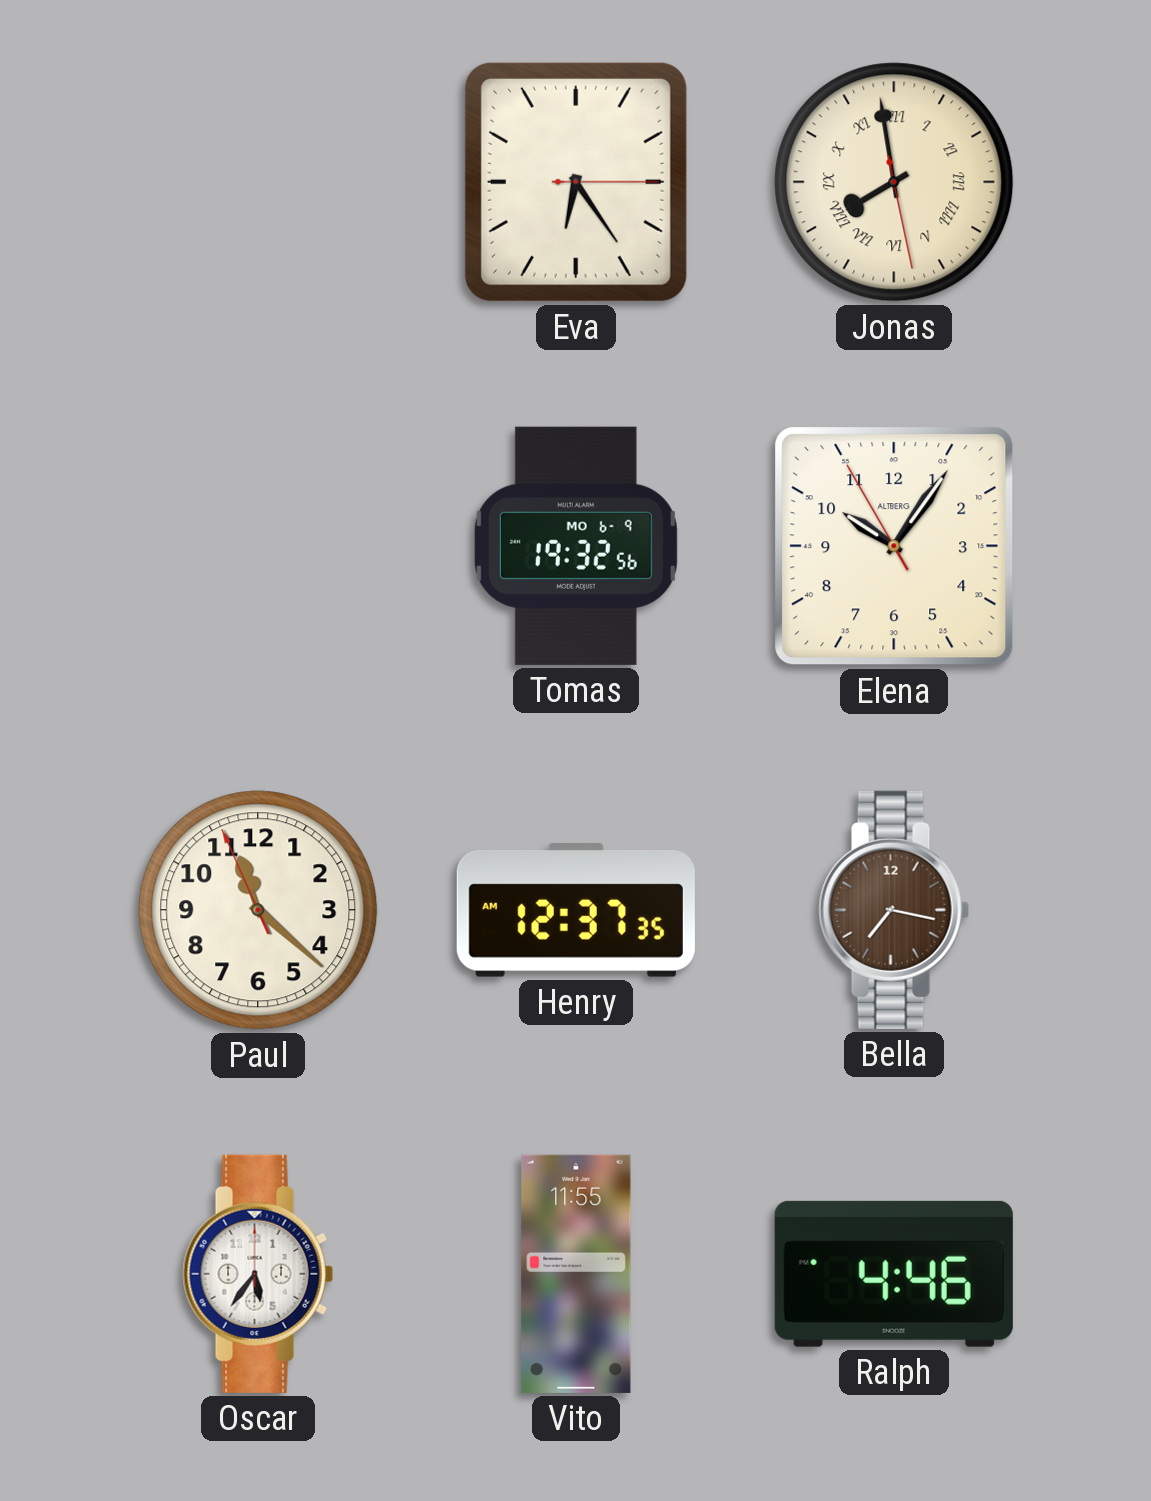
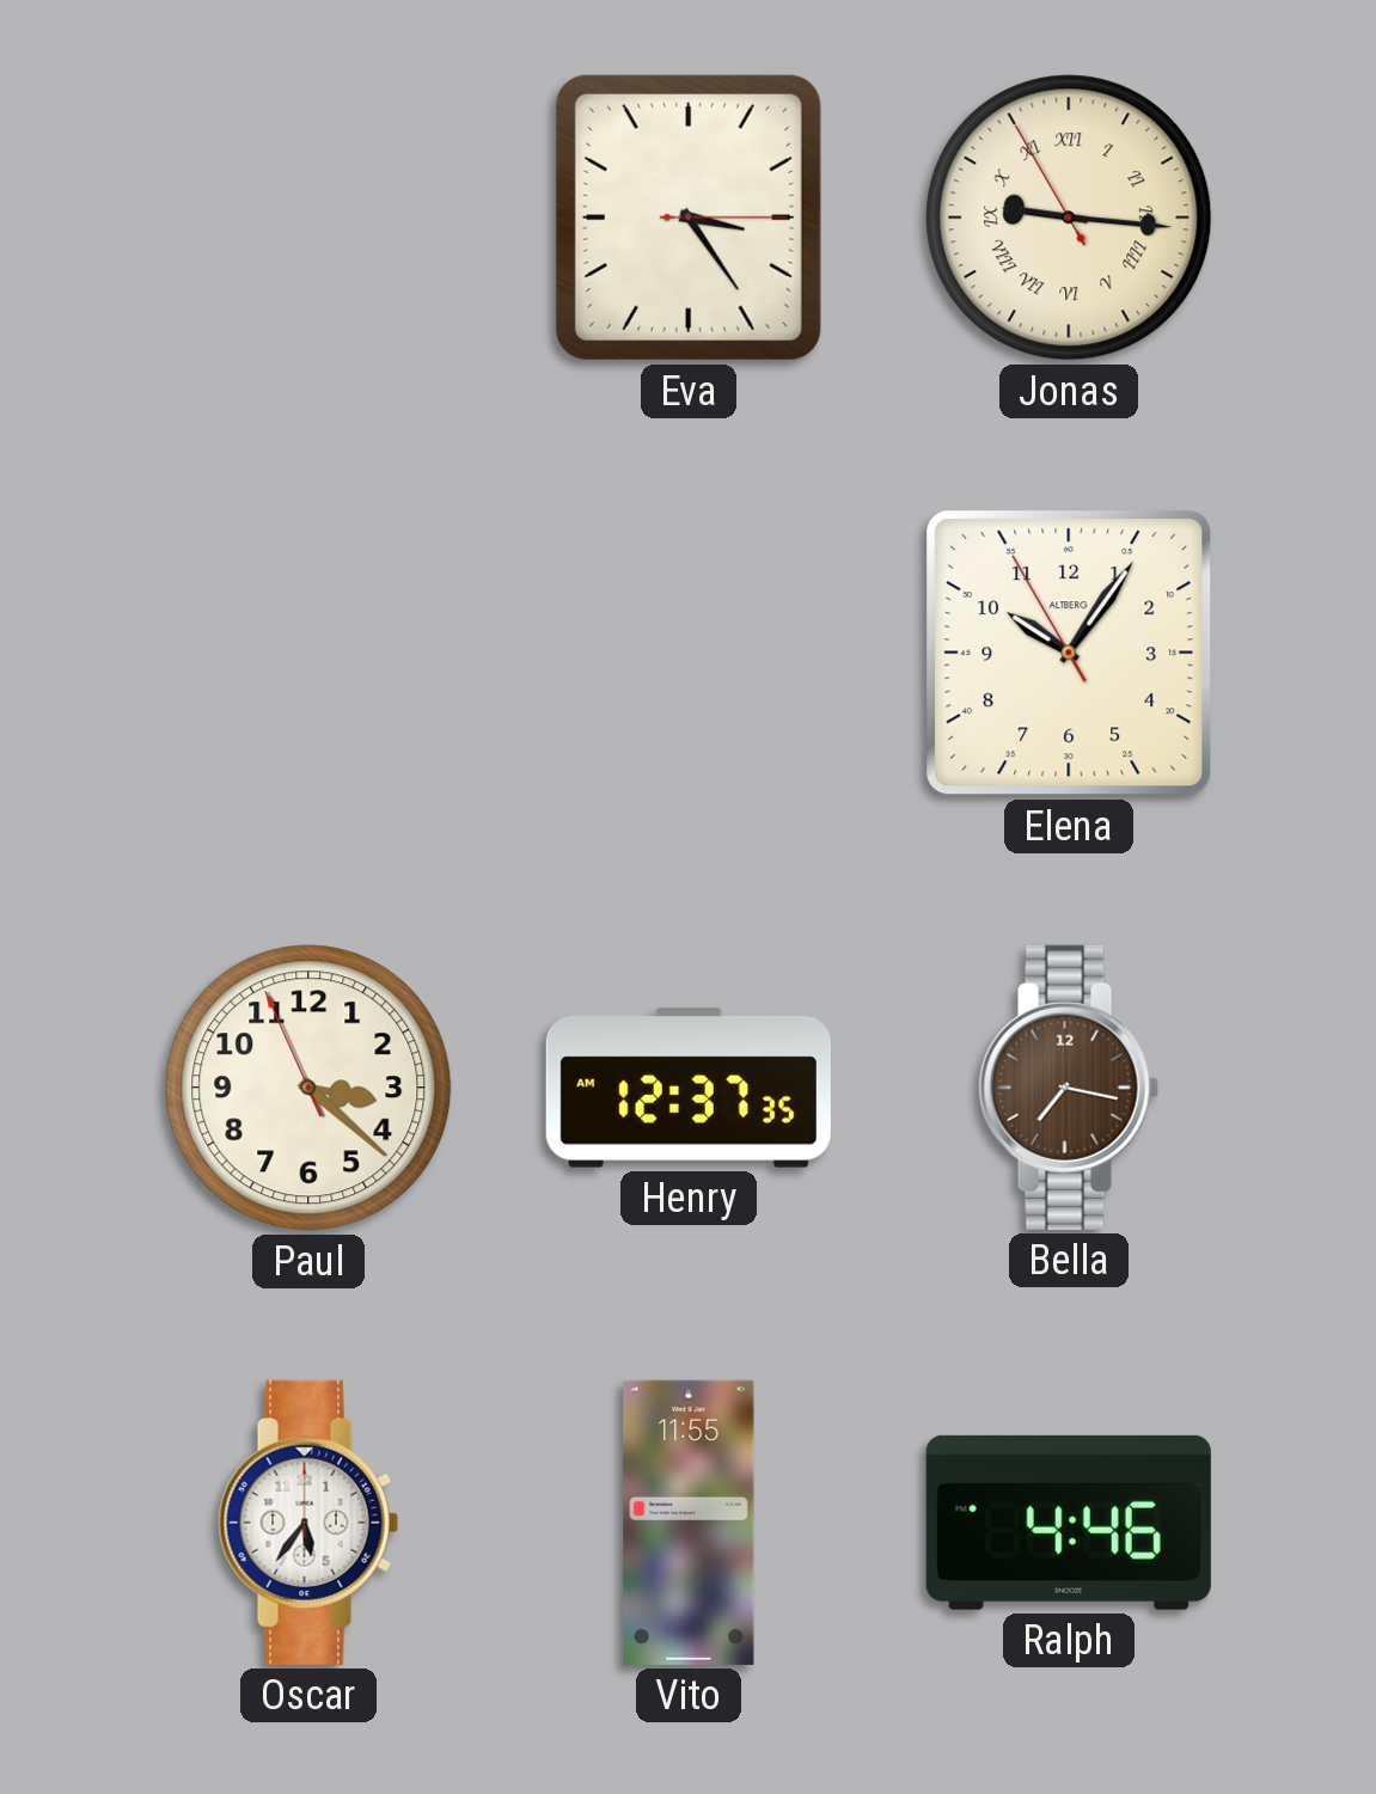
Eva: 6:24 -> 3:24 (689, 218)
Jonas: 7:58 -> 9:15 (1069, 218)
Tomas: 19:32 -> none (576, 546)
Paul: 11:21 -> 3:21 (308, 1088)
